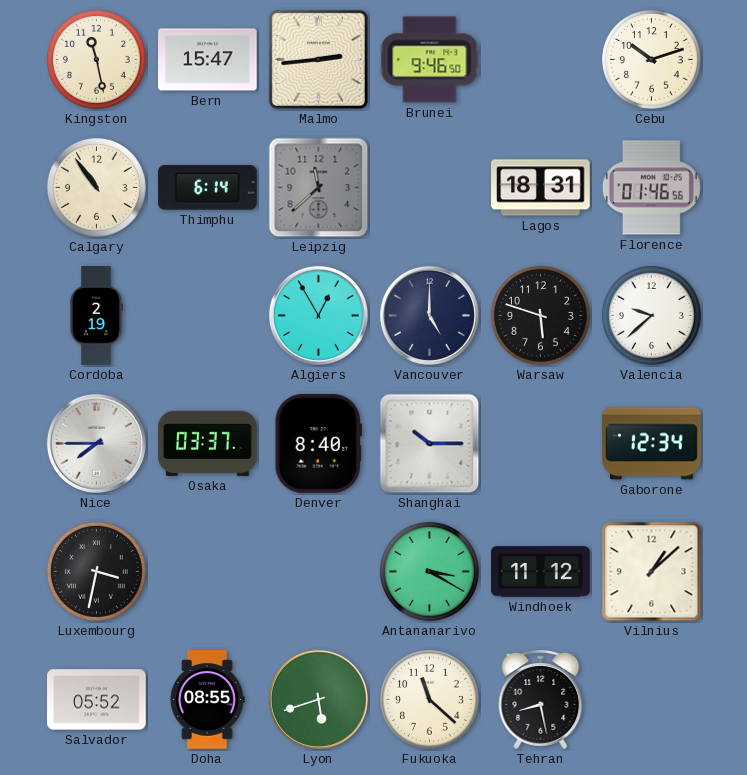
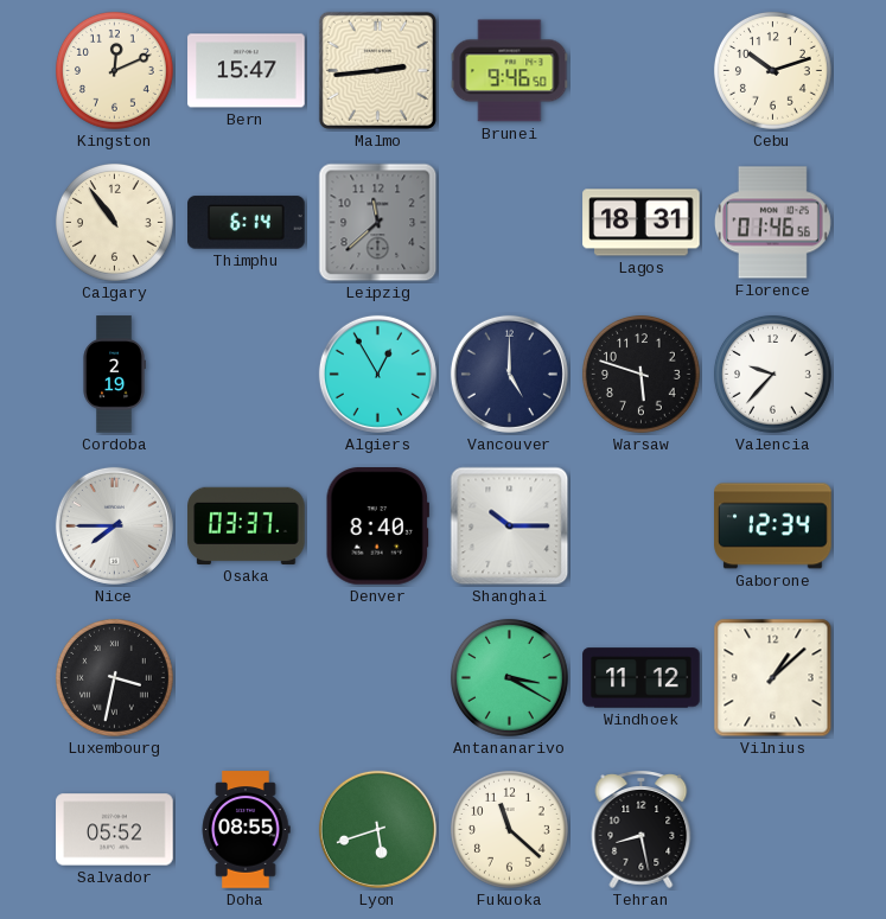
Kingston: 11:28 -> 12:11 (114, 71)
Valencia: 9:38 -> 9:37 (772, 375)
